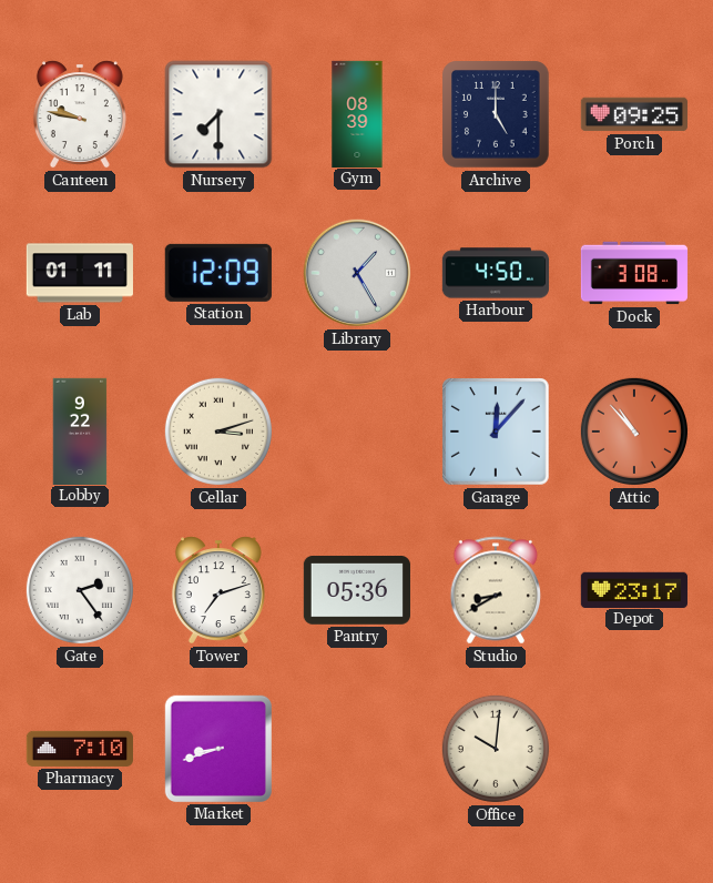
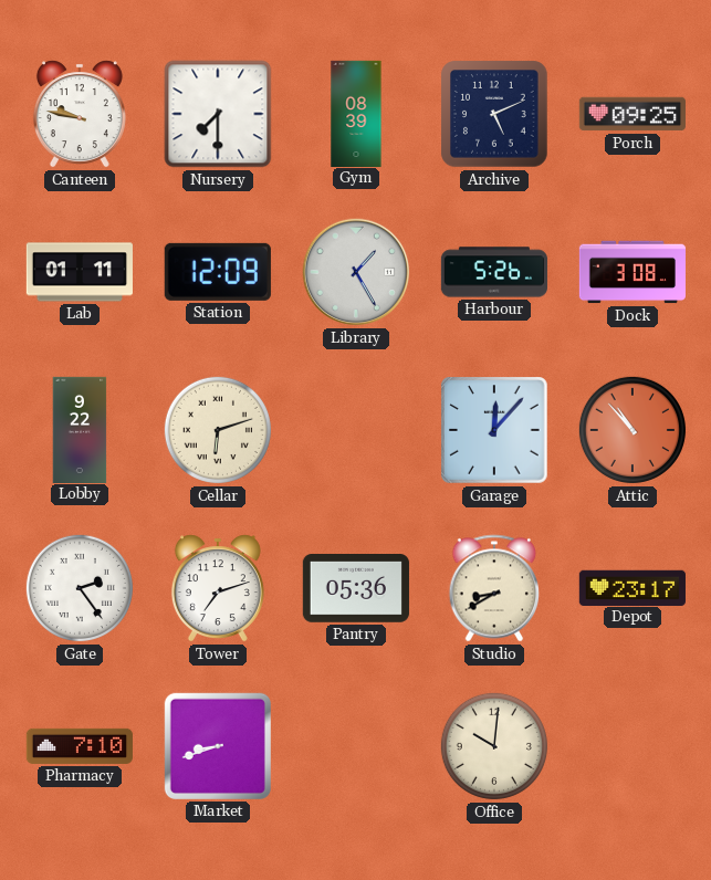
Archive: 5:00 -> 5:11 (494, 114)
Harbour: 4:50 -> 5:26 (494, 272)
Cellar: 3:12 -> 6:12 (218, 430)
